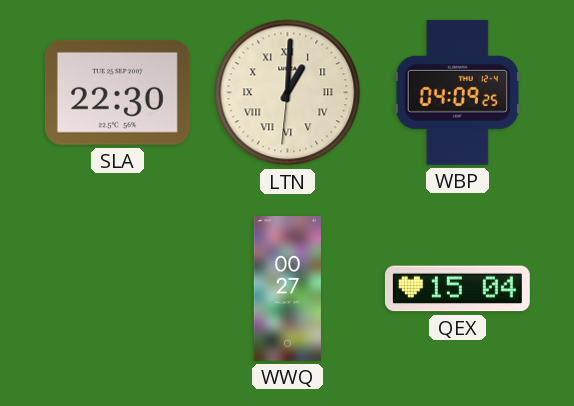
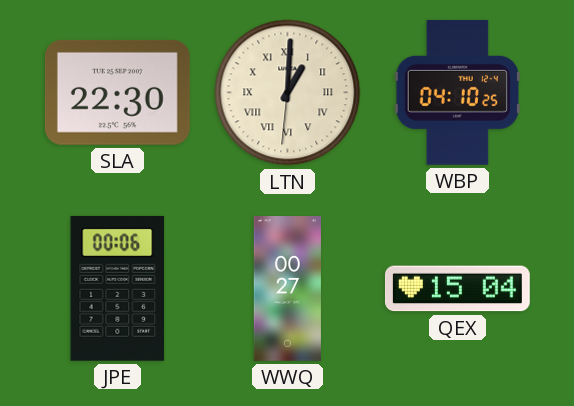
WBP: 04:09 -> 04:10 (457, 92)
JPE: none -> 00:06 (118, 288)
